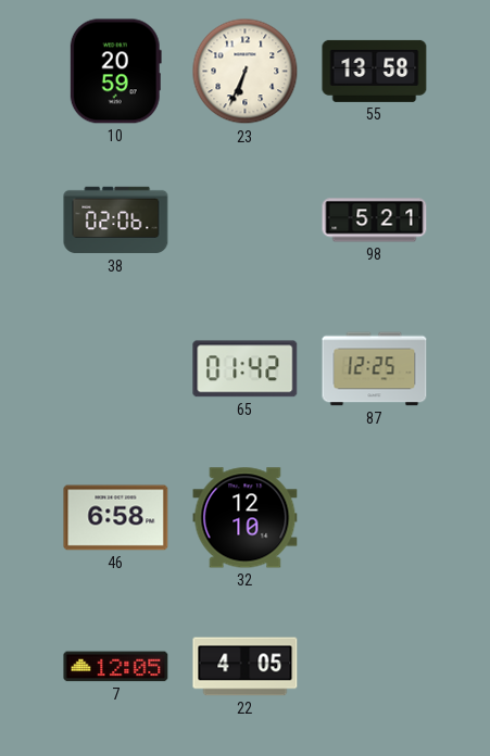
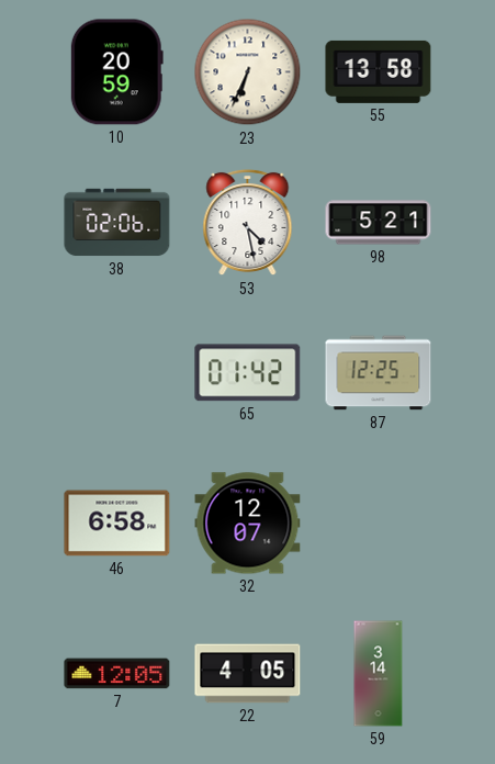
53: none -> 4:28 (248, 223)
32: 12:10 -> 12:07 (248, 524)
59: none -> 3:14 (379, 674)
